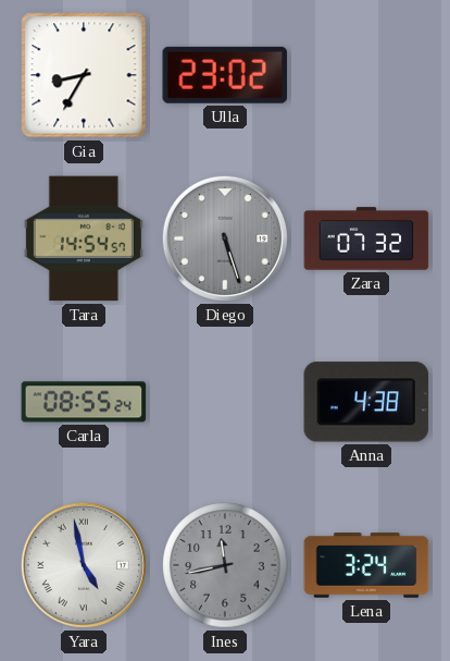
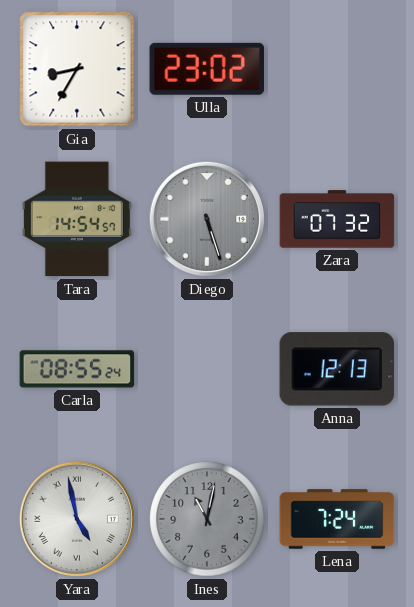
Anna: 4:38 -> 12:13 (337, 369)
Ines: 11:43 -> 11:02 (207, 519)
Lena: 3:24 -> 7:24 (337, 519)
